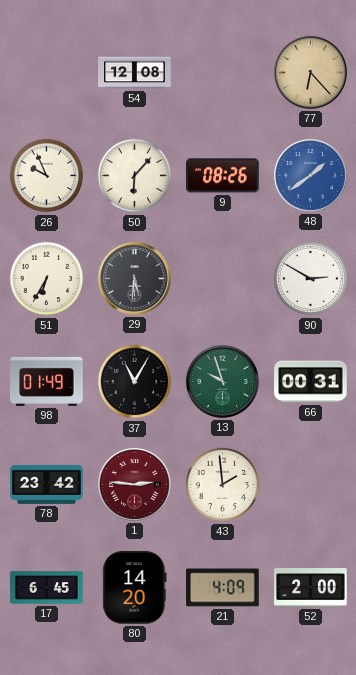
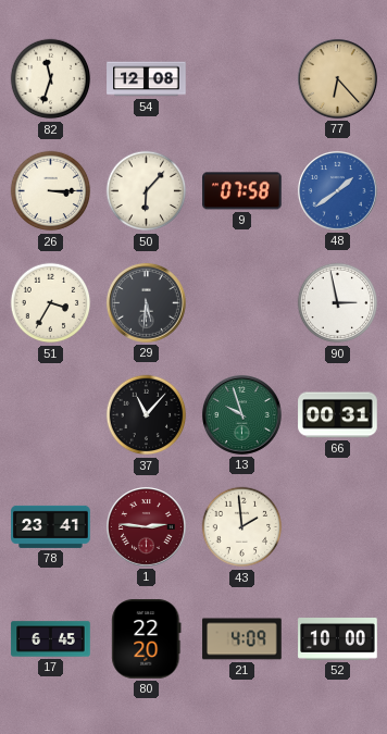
82: none -> 11:33 (51, 79)
26: 9:56 -> 3:15 (51, 191)
9: 08:26 -> 07:58 (242, 191)
51: 6:35 -> 3:35 (51, 303)
90: 2:50 -> 2:58 (338, 303)
98: 01:49 -> none (47, 381)
37: 11:05 -> 11:07 (147, 415)
78: 23:42 -> 23:41 (51, 526)
80: 14:20 -> 22:20 (147, 639)
52: 2:00 -> 10:00 (338, 639)
